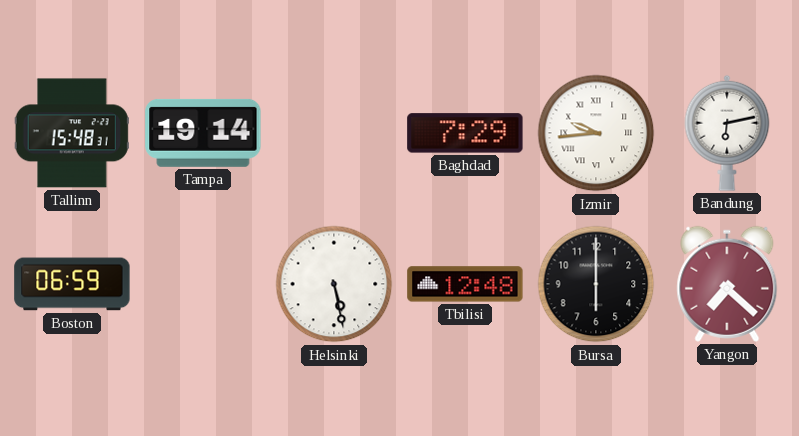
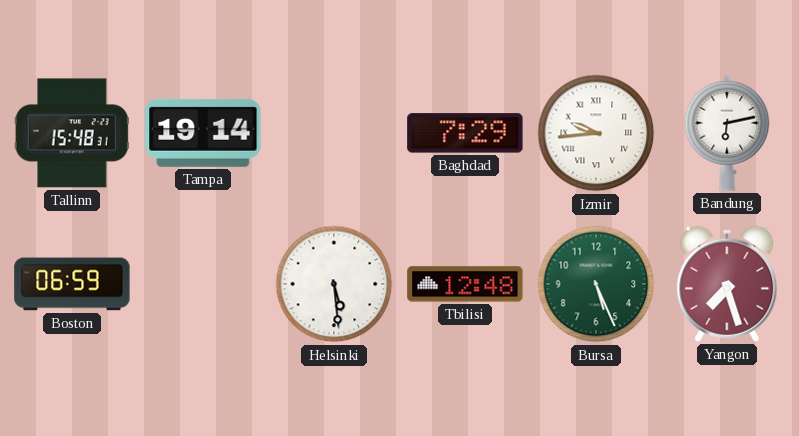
Helsinki: 5:28 -> 5:29 (334, 284)
Bursa: 6:00 -> 5:26 (596, 284)
Bursa dial: black -> green (596, 284)
Yangon: 7:22 -> 7:27 (727, 284)
